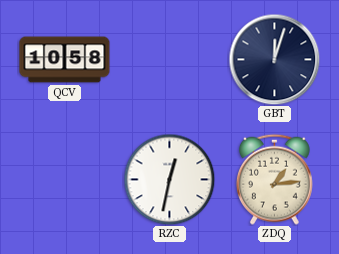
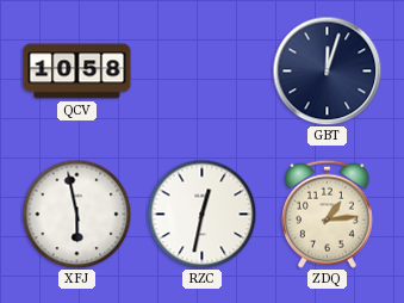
XFJ: none -> 5:58 (76, 214)
